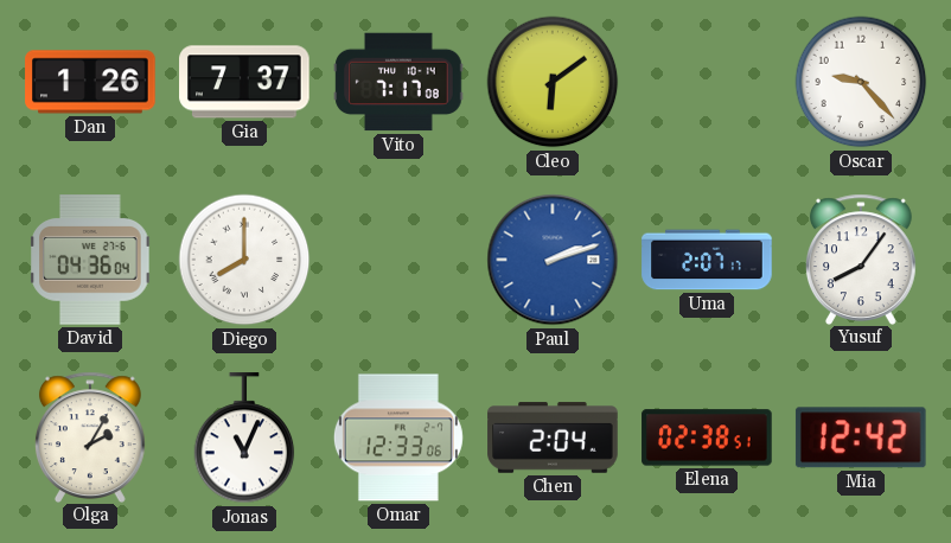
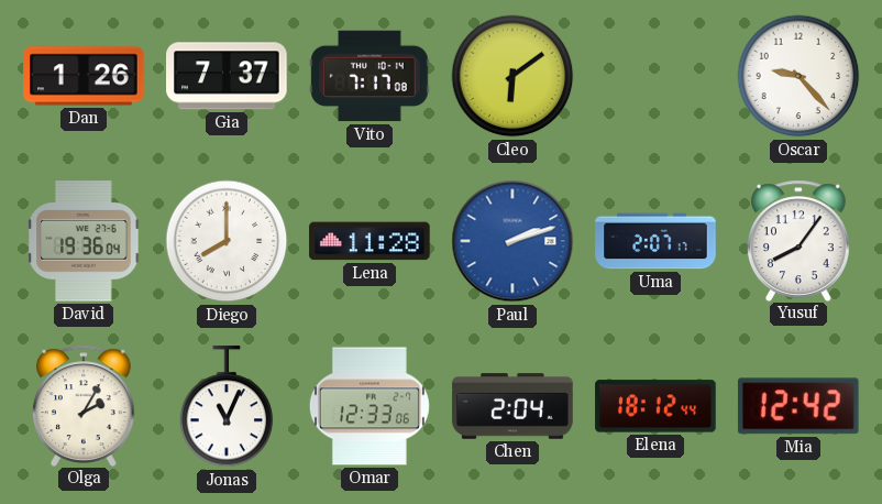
David: 04:36 -> 19:36 (84, 241)
Lena: none -> 11:28 (370, 241)
Elena: 02:38 -> 18:12 (655, 406)
